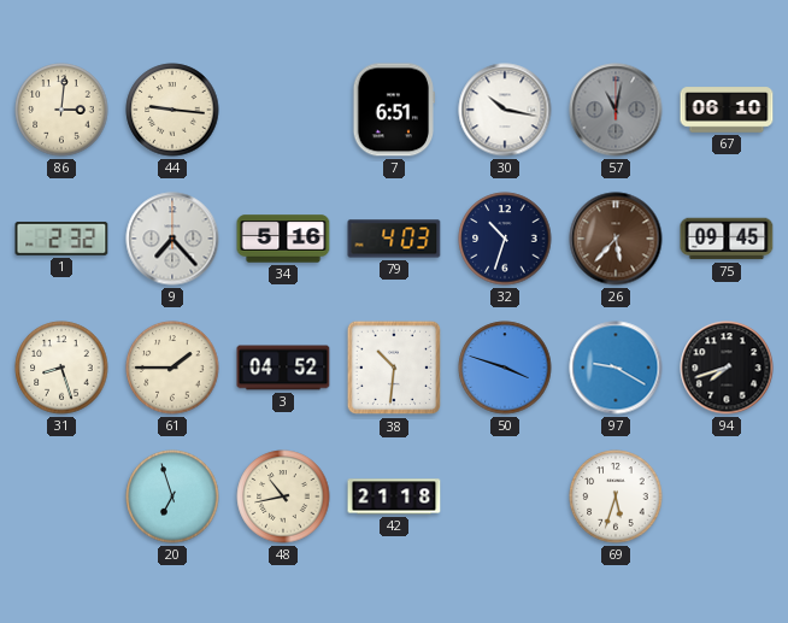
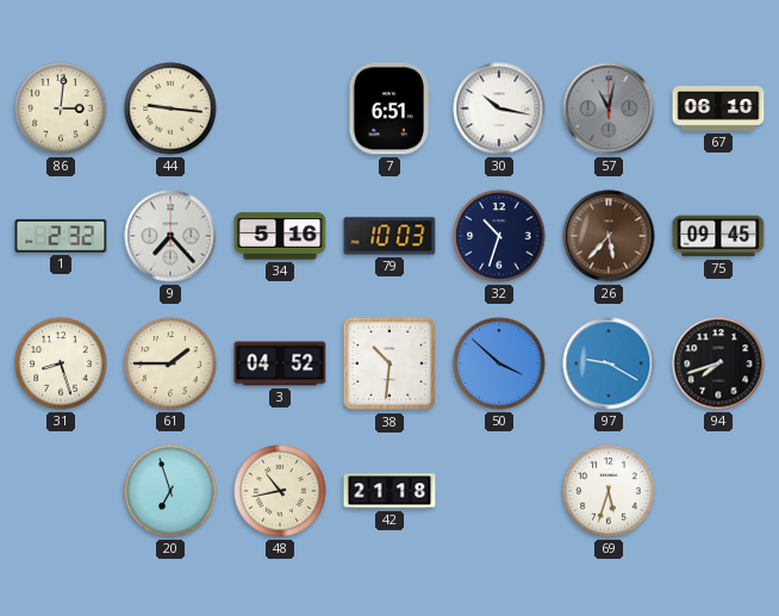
79: 4:03 -> 10:03 (389, 236)
50: 3:48 -> 3:52 (499, 363)
